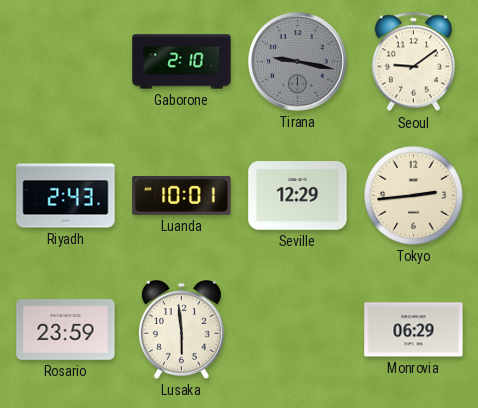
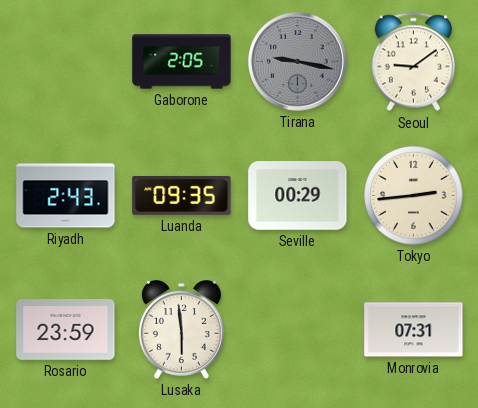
Gaborone: 2:10 -> 2:05 (182, 62)
Luanda: 10:01 -> 09:35 (182, 195)
Seville: 12:29 -> 00:29 (298, 196)
Monrovia: 06:29 -> 07:31 (414, 330)
